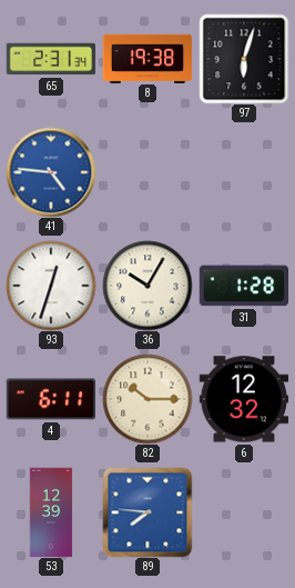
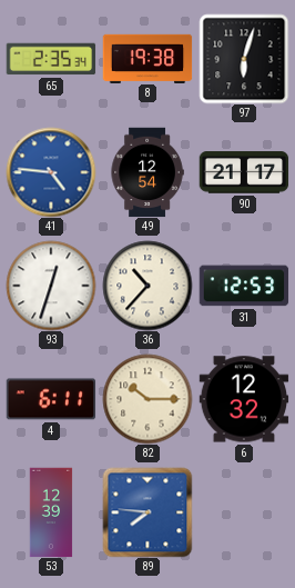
65: 2:31 -> 2:35 (51, 59)
49: none -> 12:54 (147, 172)
90: none -> 21:17 (244, 172)
36: 10:05 -> 10:37 (147, 286)
31: 1:28 -> 12:53 (244, 286)
